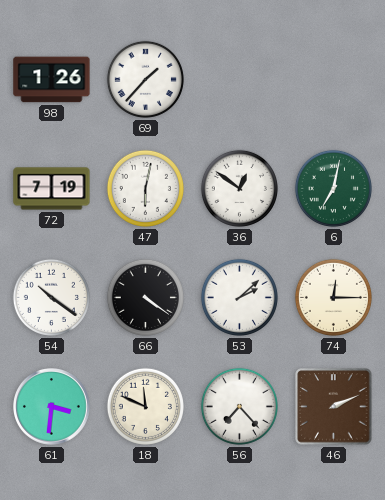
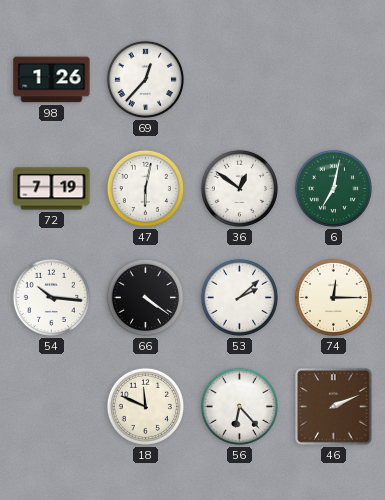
69: 1:37 -> 12:37 (145, 79)
54: 10:21 -> 10:16 (51, 297)
61: 3:31 -> none (52, 407)
56: 7:23 -> 6:23 (239, 406)
